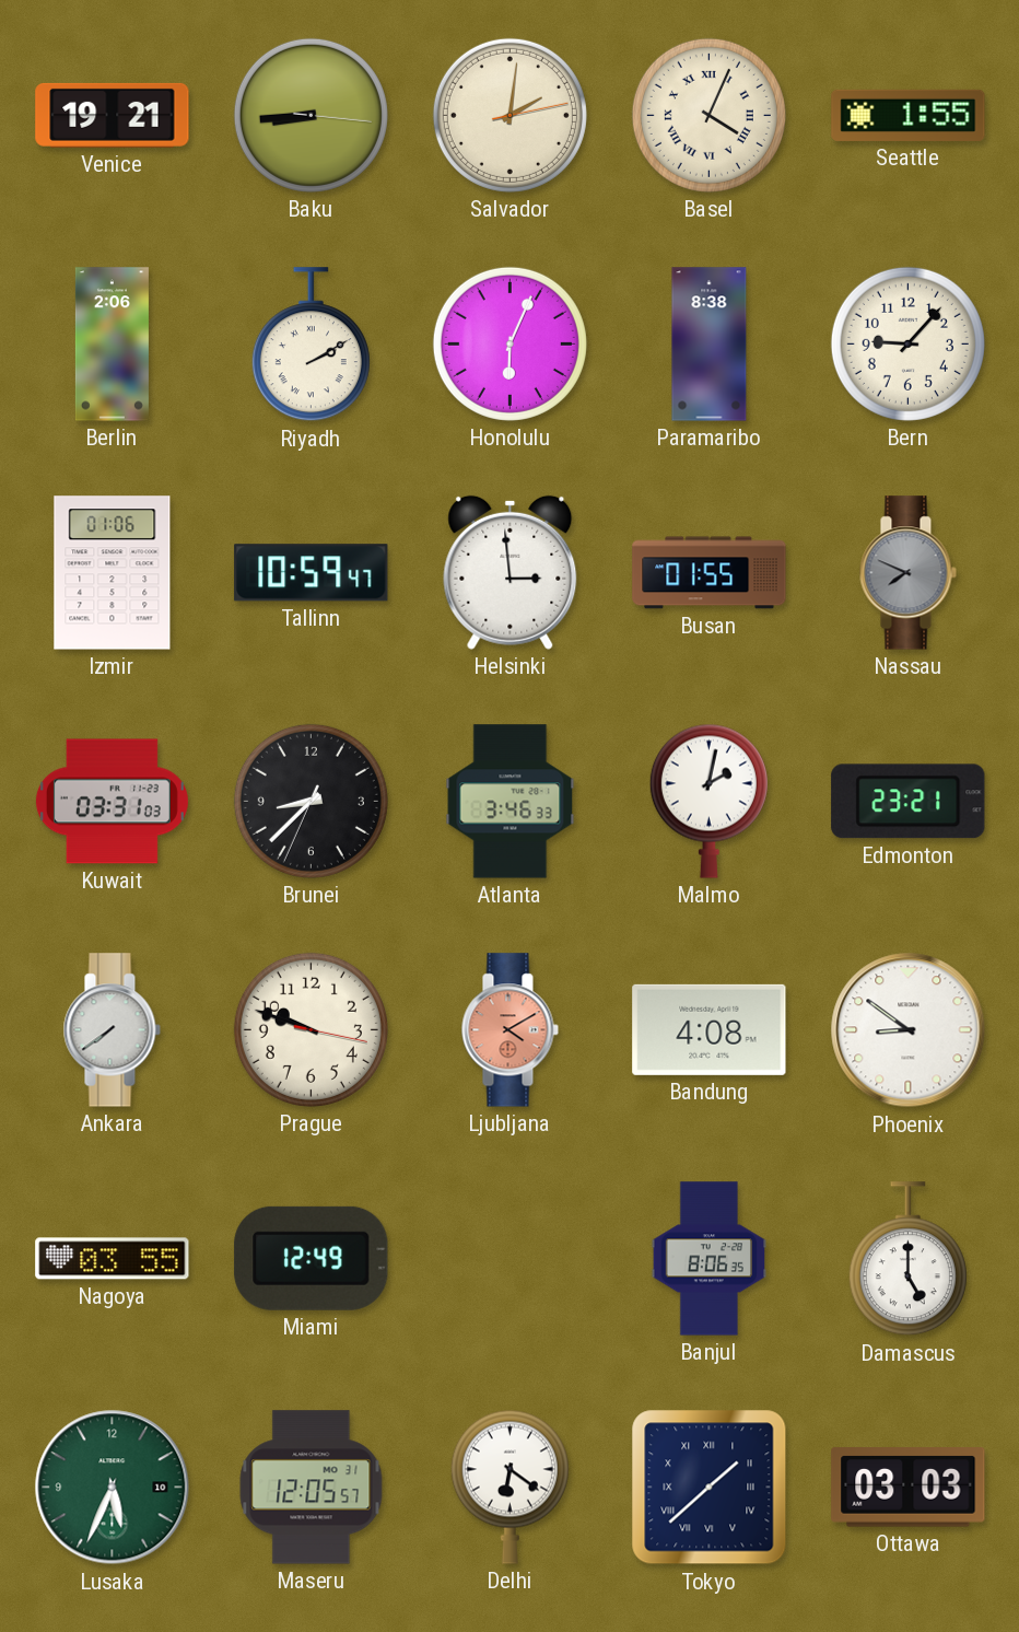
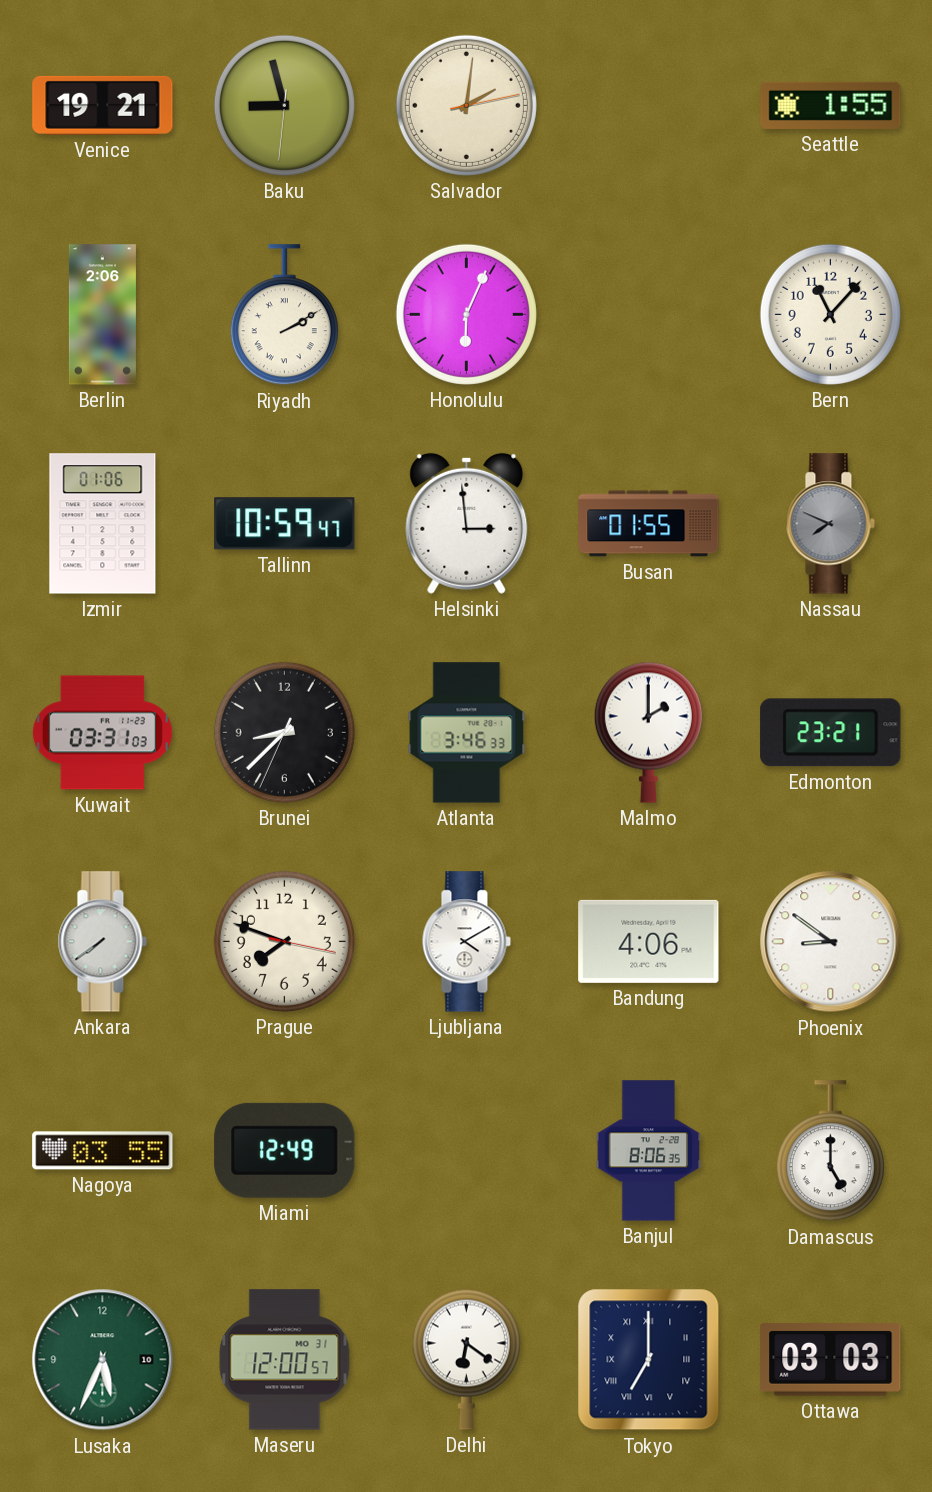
Baku: 8:44 -> 8:57 (284, 105)
Basel: 4:04 -> none (708, 115)
Paramaribo: 8:38 -> none (710, 345)
Bern: 9:07 -> 11:07 (830, 314)
Malmo: 2:02 -> 2:00 (648, 732)
Prague: 9:48 -> 7:48 (284, 941)
Ljubljana dial: salmon -> white (466, 942)
Bandung: 4:08 -> 4:06 (649, 941)
Maseru: 12:05 -> 12:00 (285, 1360)
Tokyo: 1:38 -> 7:00 (649, 1360)
